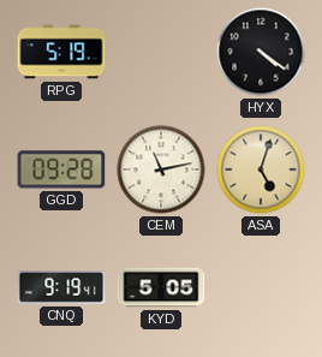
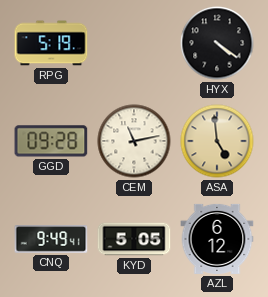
ASA: 5:03 -> 4:59 (217, 141)
CNQ: 9:19 -> 9:49 (51, 239)
AZL: none -> 6:12 (217, 239)
